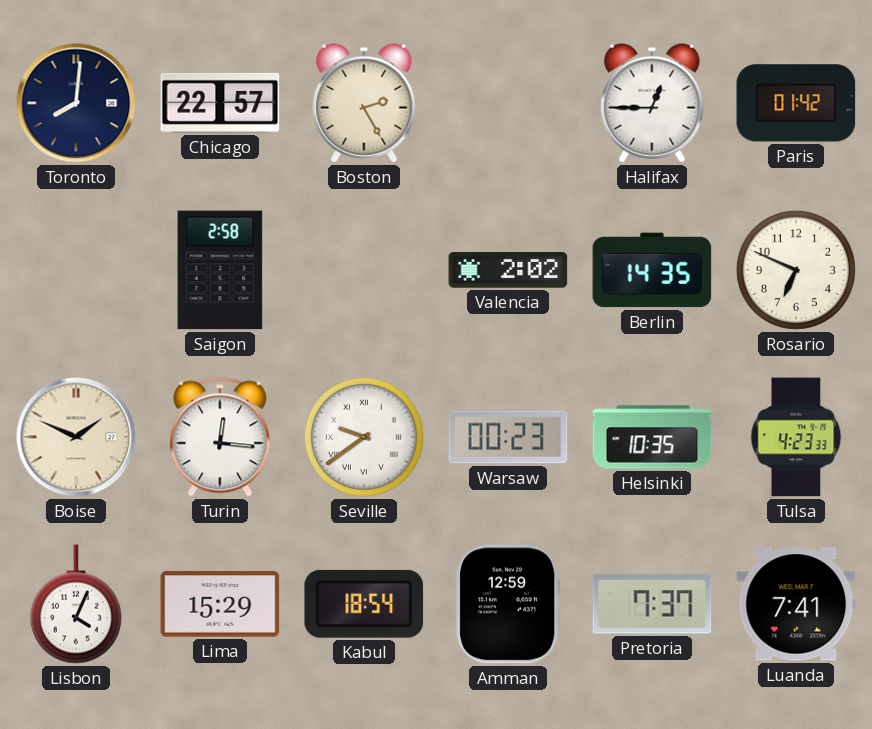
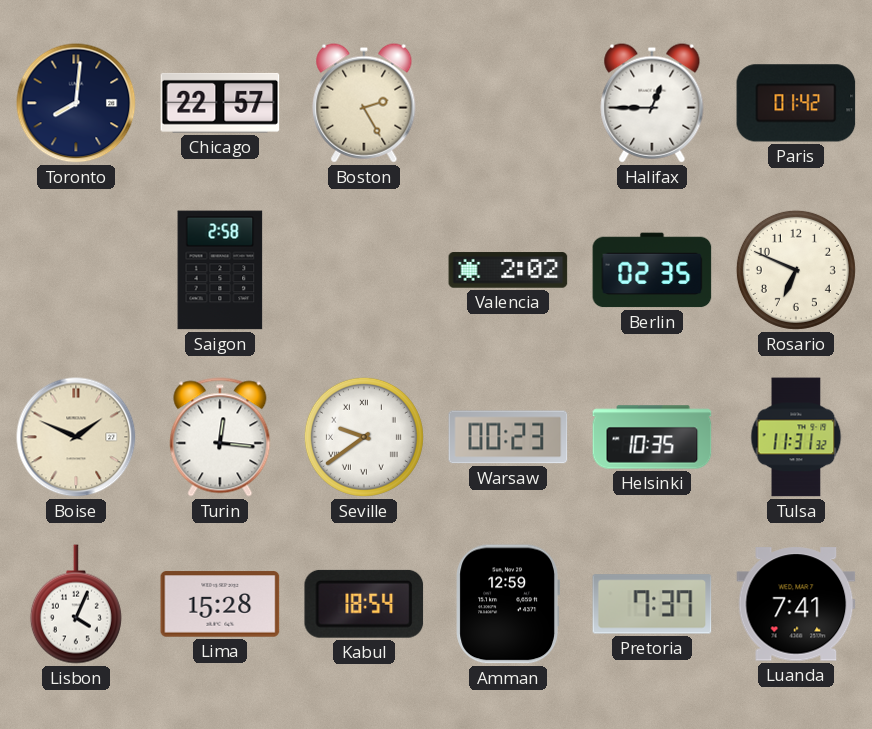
Berlin: 14:35 -> 02:35 (652, 270)
Tulsa: 4:23 -> 11:31 (796, 437)
Lima: 15:29 -> 15:28 (220, 604)
